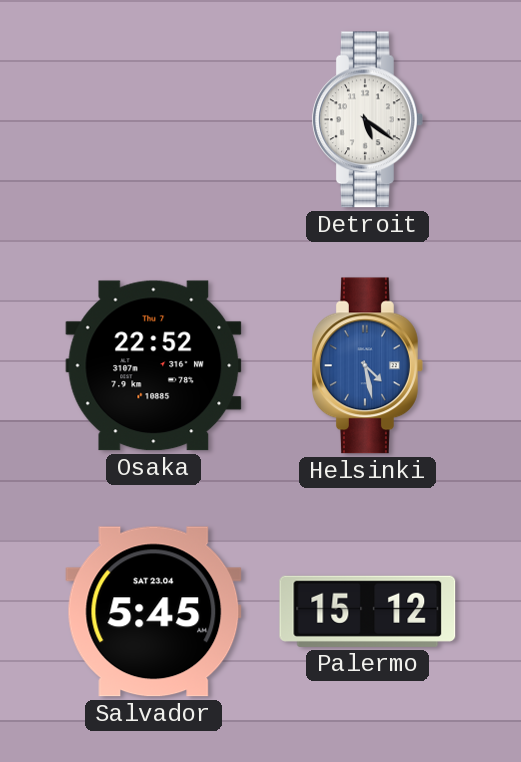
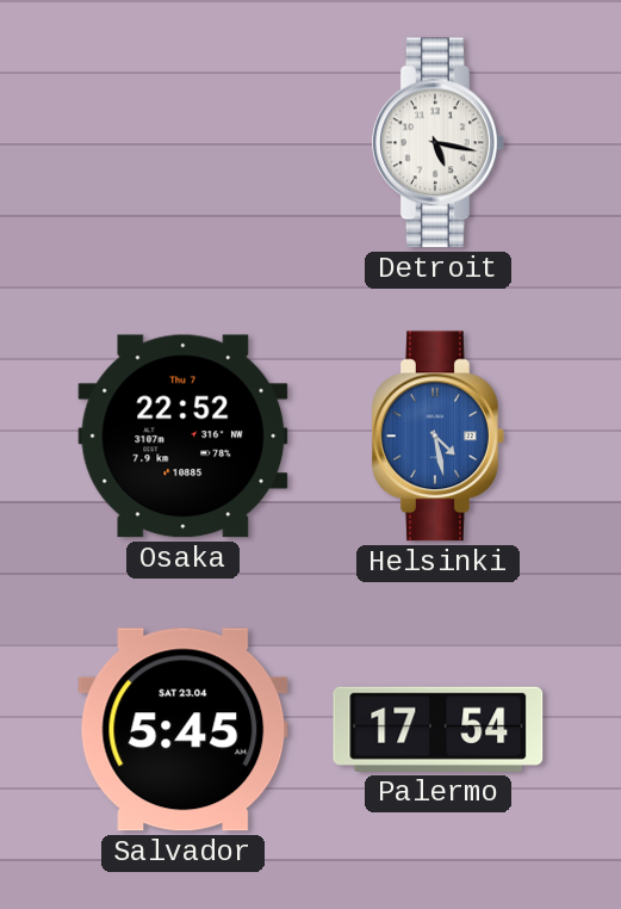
Detroit: 5:21 -> 5:17 (439, 143)
Palermo: 15:12 -> 17:54 (439, 729)
